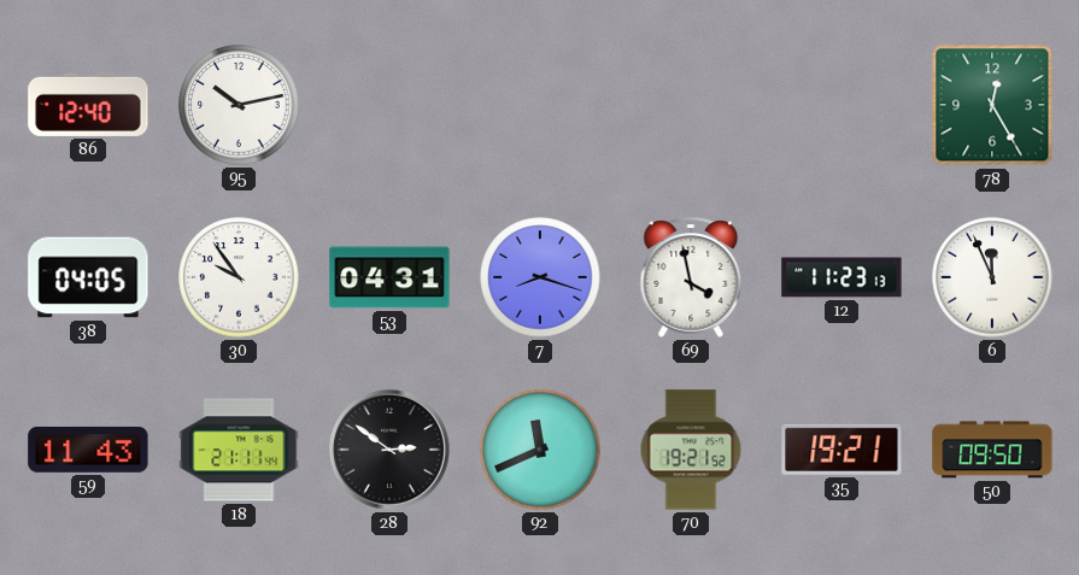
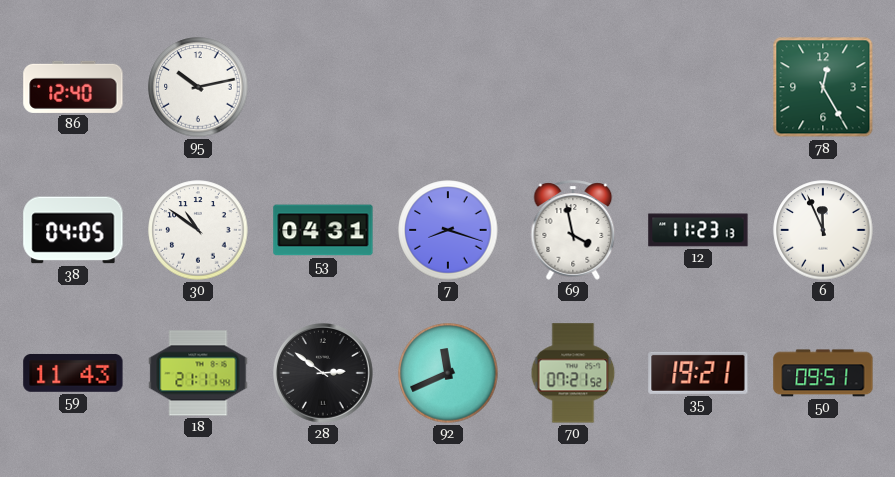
30: 9:54 -> 10:51 (198, 230)
70: 19:21 -> 07:21 (573, 373)
50: 09:50 -> 09:51 (823, 373)
